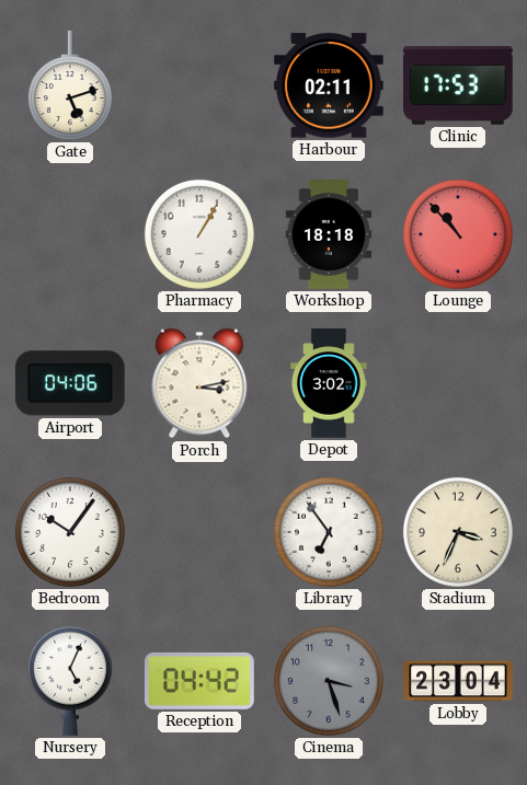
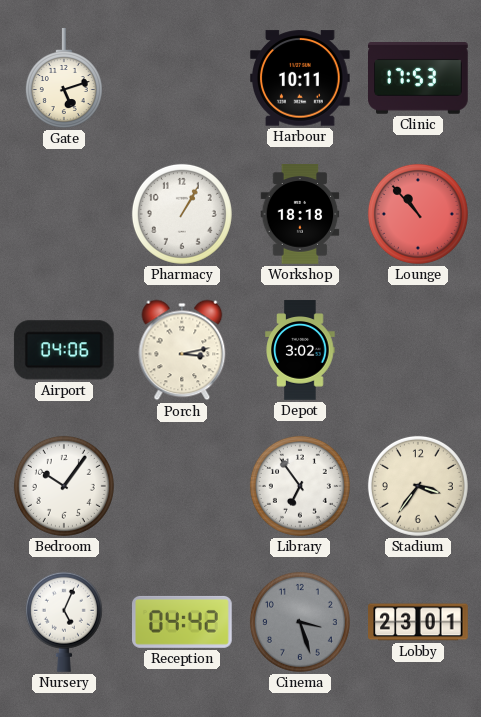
Harbour: 02:11 -> 10:11 (301, 78)
Stadium: 3:34 -> 3:36 (418, 486)
Lobby: 23:04 -> 23:01 (418, 622)
